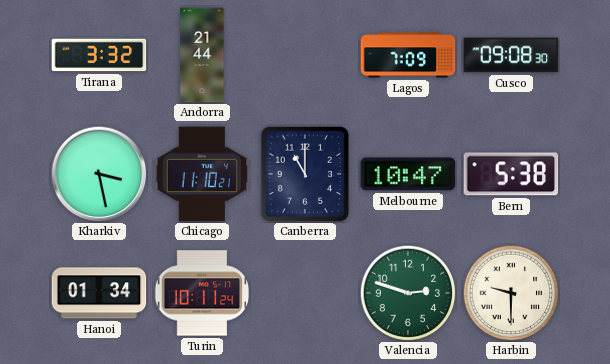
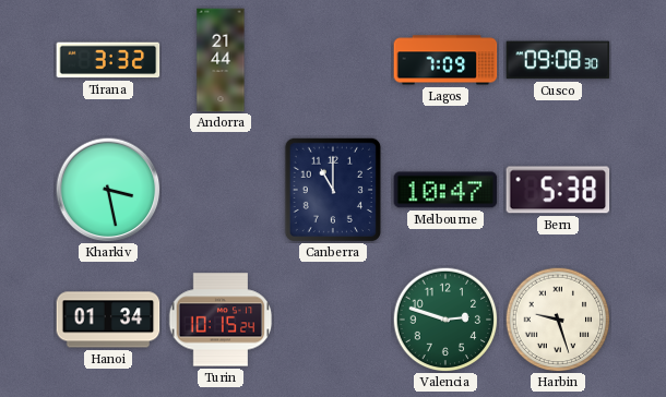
Chicago: 11:10 -> none (202, 174)
Turin: 10:11 -> 10:15 (221, 320)
Harbin: 9:30 -> 9:27 (558, 320)
